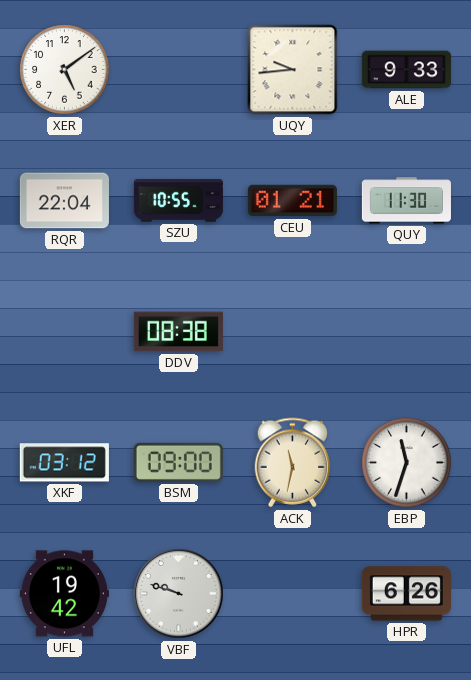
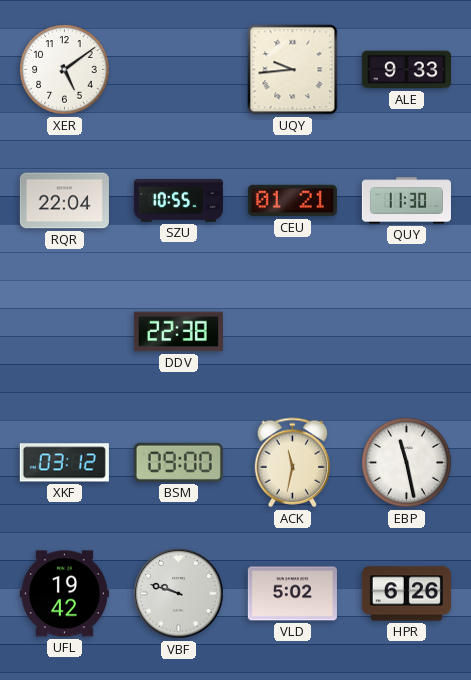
DDV: 08:38 -> 22:38 (178, 332)
EBP: 11:33 -> 11:28 (407, 463)
VLD: none -> 5:02 (292, 594)
